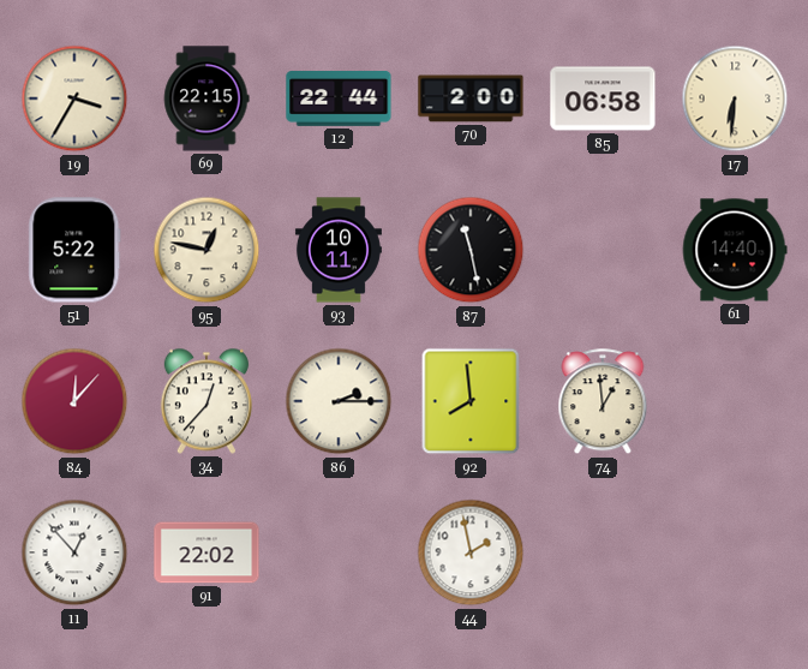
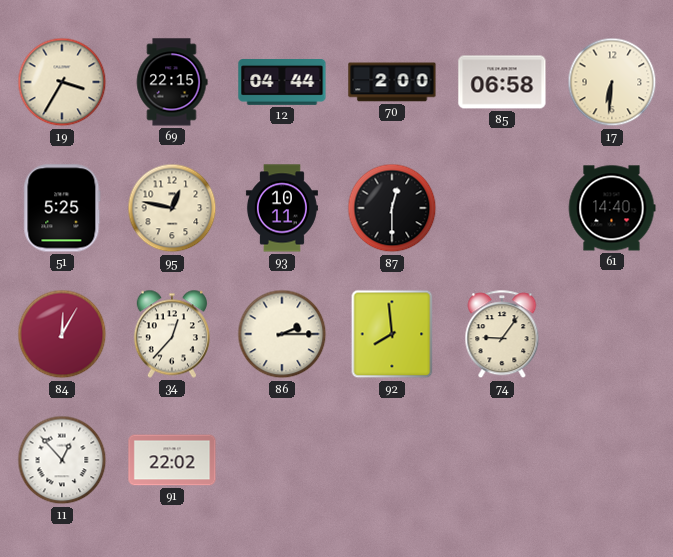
12: 22:44 -> 04:44 (282, 83)
51: 5:22 -> 5:25 (62, 208)
87: 11:28 -> 12:30 (392, 208)
84: 12:07 -> 12:05 (62, 334)
74: 12:59 -> 9:06 (502, 335)
44: 1:58 -> none (471, 552)
